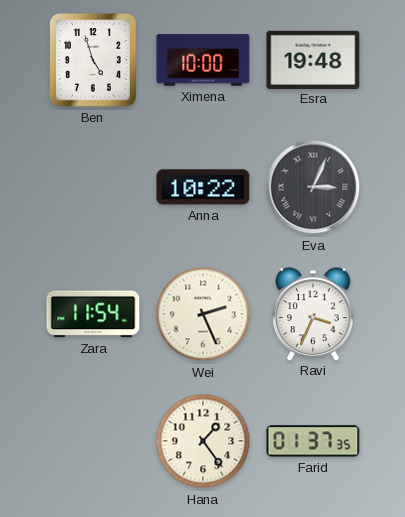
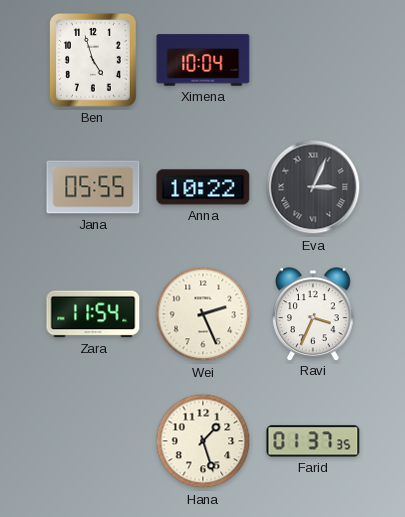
Ximena: 10:00 -> 10:04 (203, 60)
Esra: 19:48 -> none (313, 59)
Jana: none -> 05:55 (93, 187)
Hana: 1:24 -> 1:27 (203, 441)
